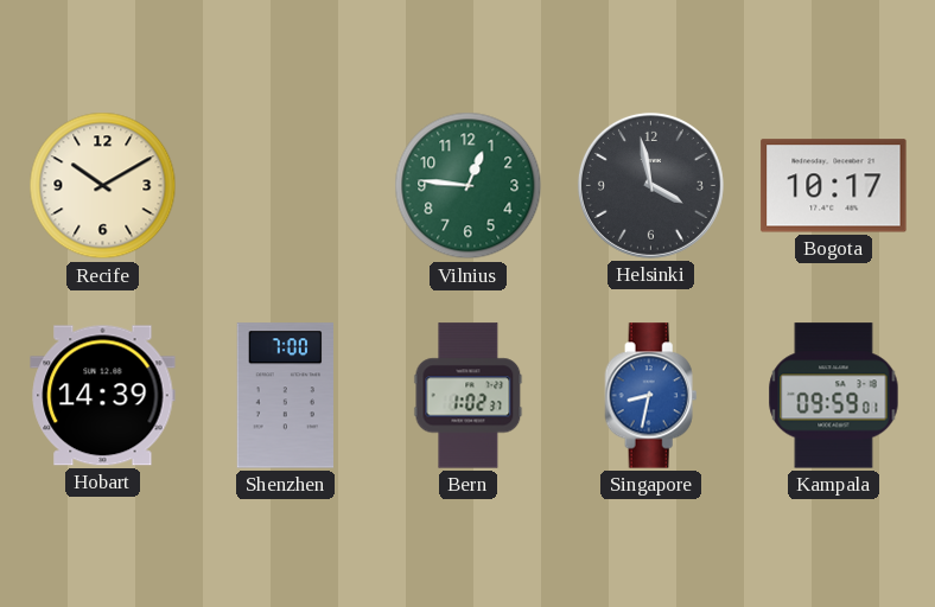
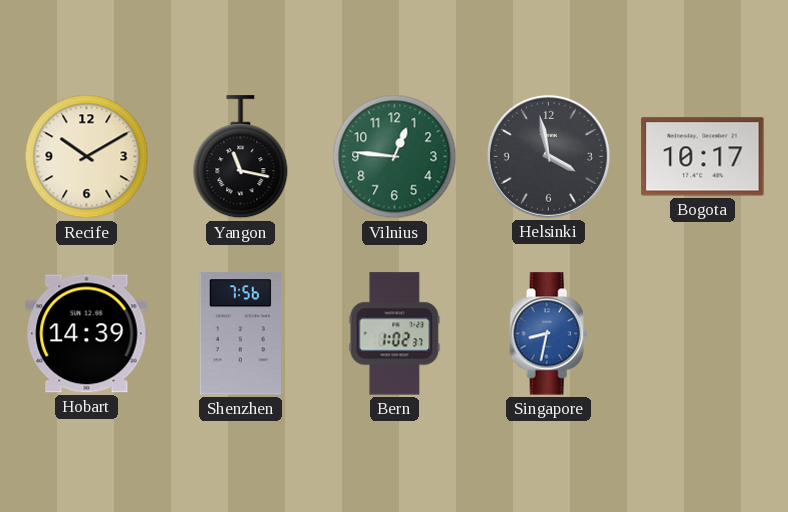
Yangon: none -> 11:17 (241, 157)
Shenzhen: 7:00 -> 7:56 (240, 334)
Kampala: 09:59 -> none (834, 396)
